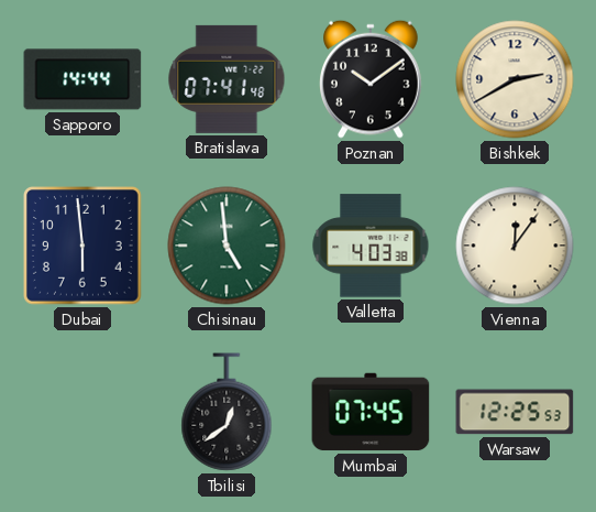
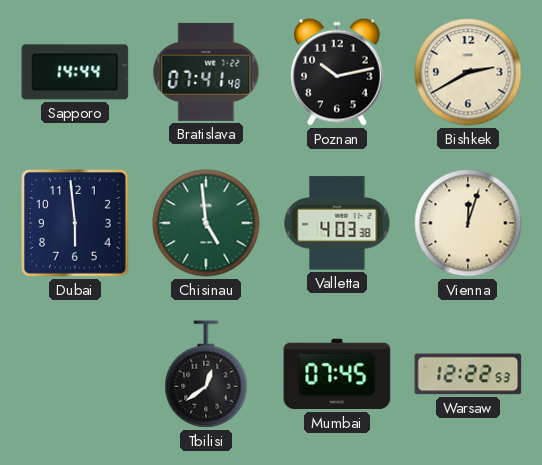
Poznan: 10:09 -> 10:13 (338, 72)
Vienna: 12:06 -> 12:03 (468, 223)
Warsaw: 12:25 -> 12:22 (468, 374)
